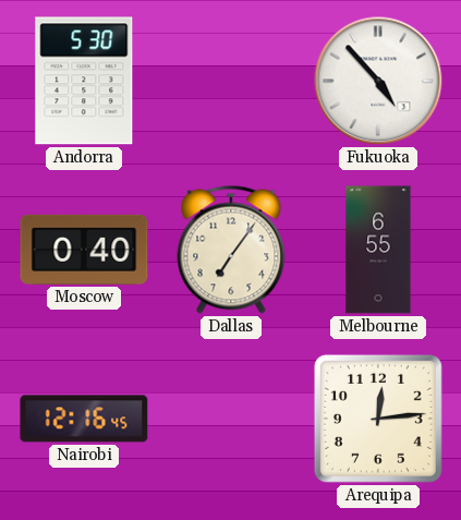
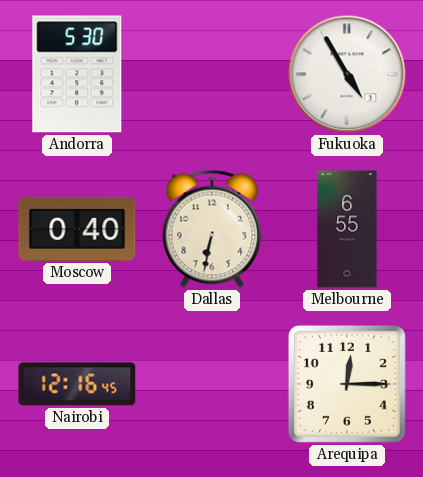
Fukuoka: 4:53 -> 4:55 (347, 74)
Dallas: 7:06 -> 6:32 (212, 229)
Arequipa: 12:14 -> 12:15 (347, 384)
